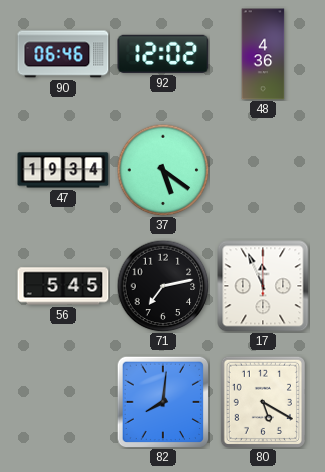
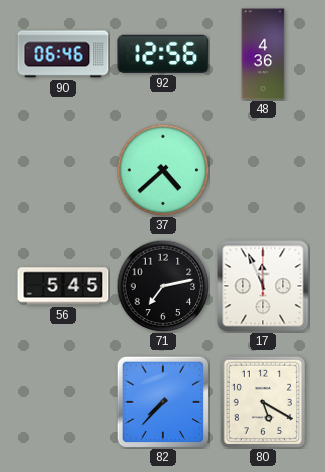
92: 12:02 -> 12:56 (163, 54)
47: 19:34 -> none (63, 170)
37: 5:21 -> 4:38 (163, 170)
82: 8:01 -> 7:37 (163, 402)
